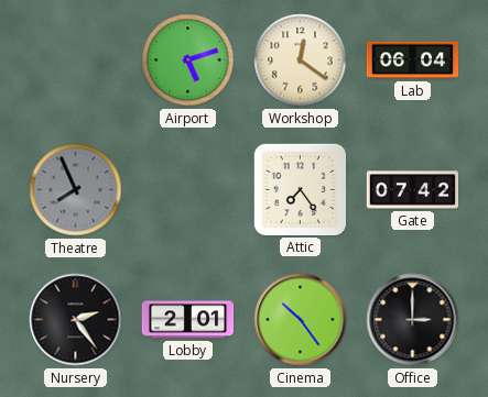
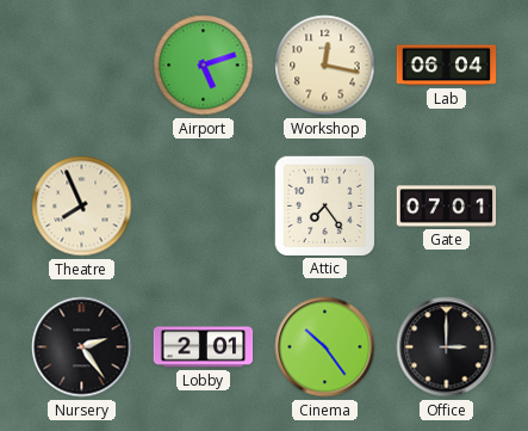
Workshop: 12:21 -> 12:17 (325, 66)
Theatre dial: grey -> cream (82, 207)
Gate: 07:42 -> 07:01 (447, 207)
